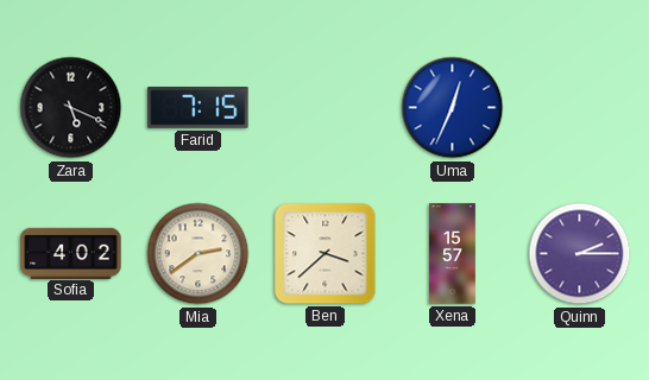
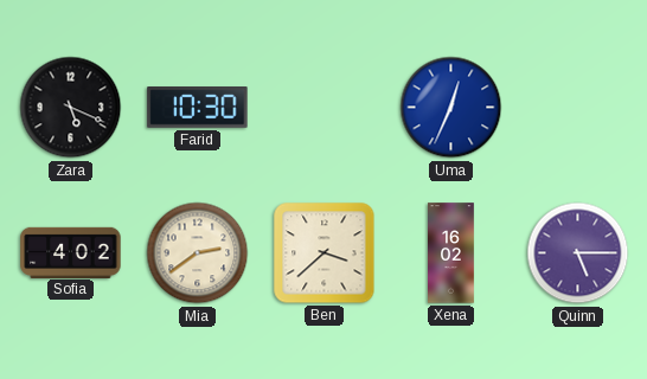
Farid: 7:15 -> 10:30 (198, 108)
Xena: 15:57 -> 16:02 (451, 253)
Quinn: 2:15 -> 5:15 (578, 253)
